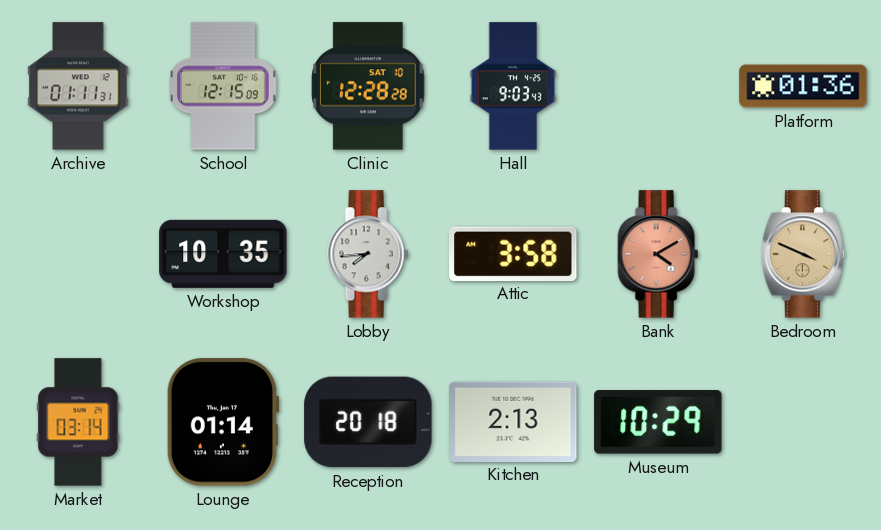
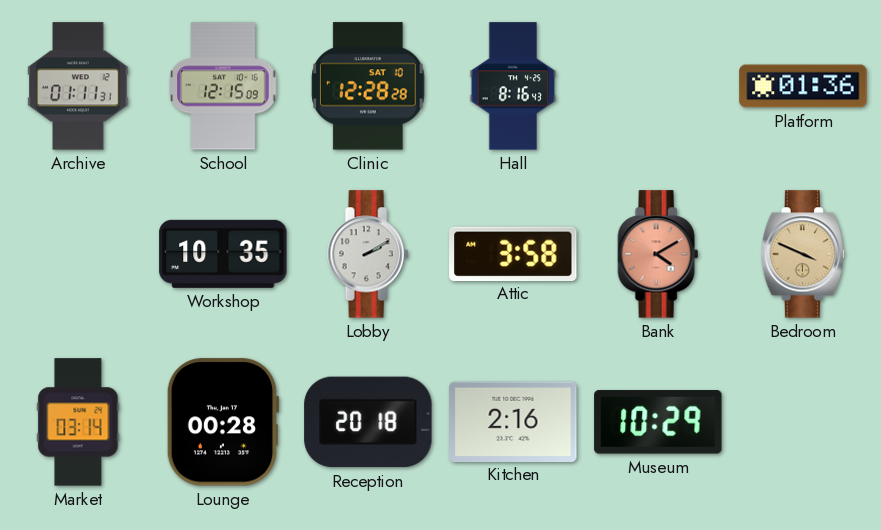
Hall: 9:03 -> 8:16 (513, 86)
Lobby: 7:44 -> 2:10 (368, 254)
Lounge: 01:14 -> 00:28 (223, 422)
Kitchen: 2:13 -> 2:16 (513, 421)
